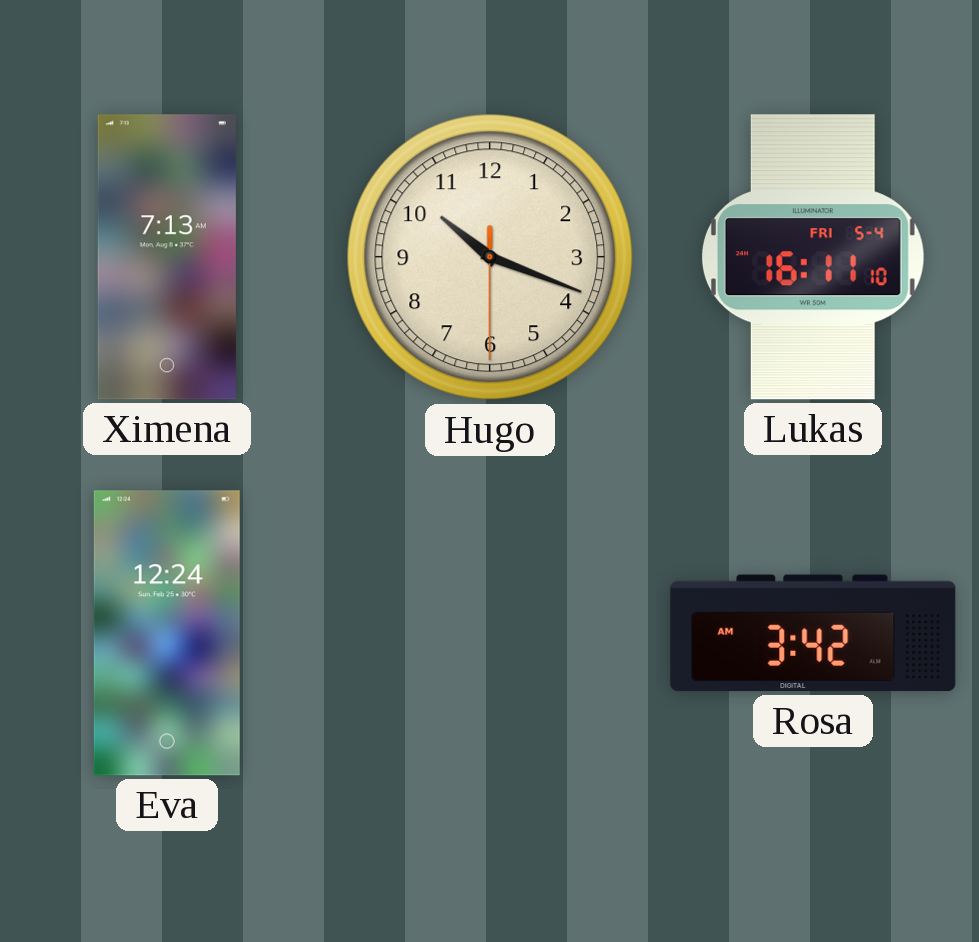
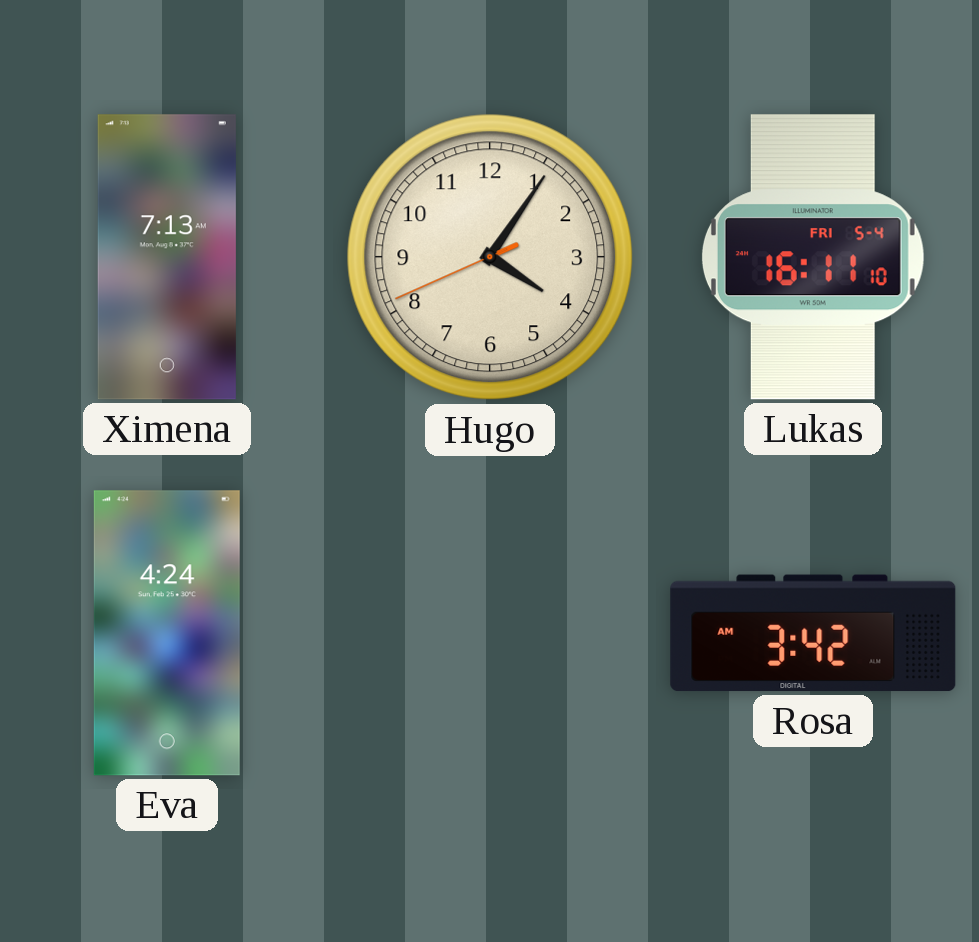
Hugo: 10:18 -> 4:05 (490, 257)
Eva: 12:24 -> 4:24 (167, 633)
